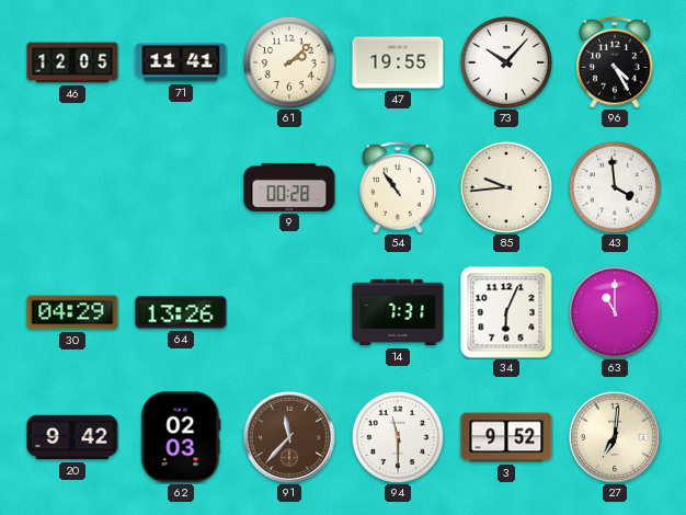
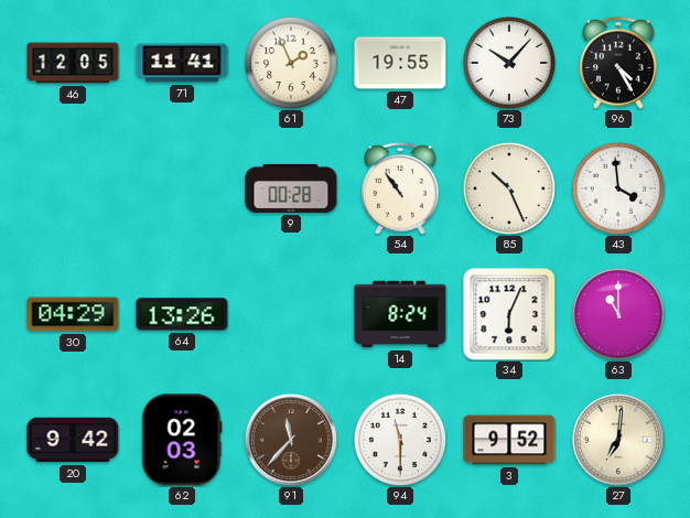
61: 2:08 -> 1:56 (291, 63)
85: 9:44 -> 10:26 (509, 188)
14: 7:31 -> 8:24 (400, 314)
